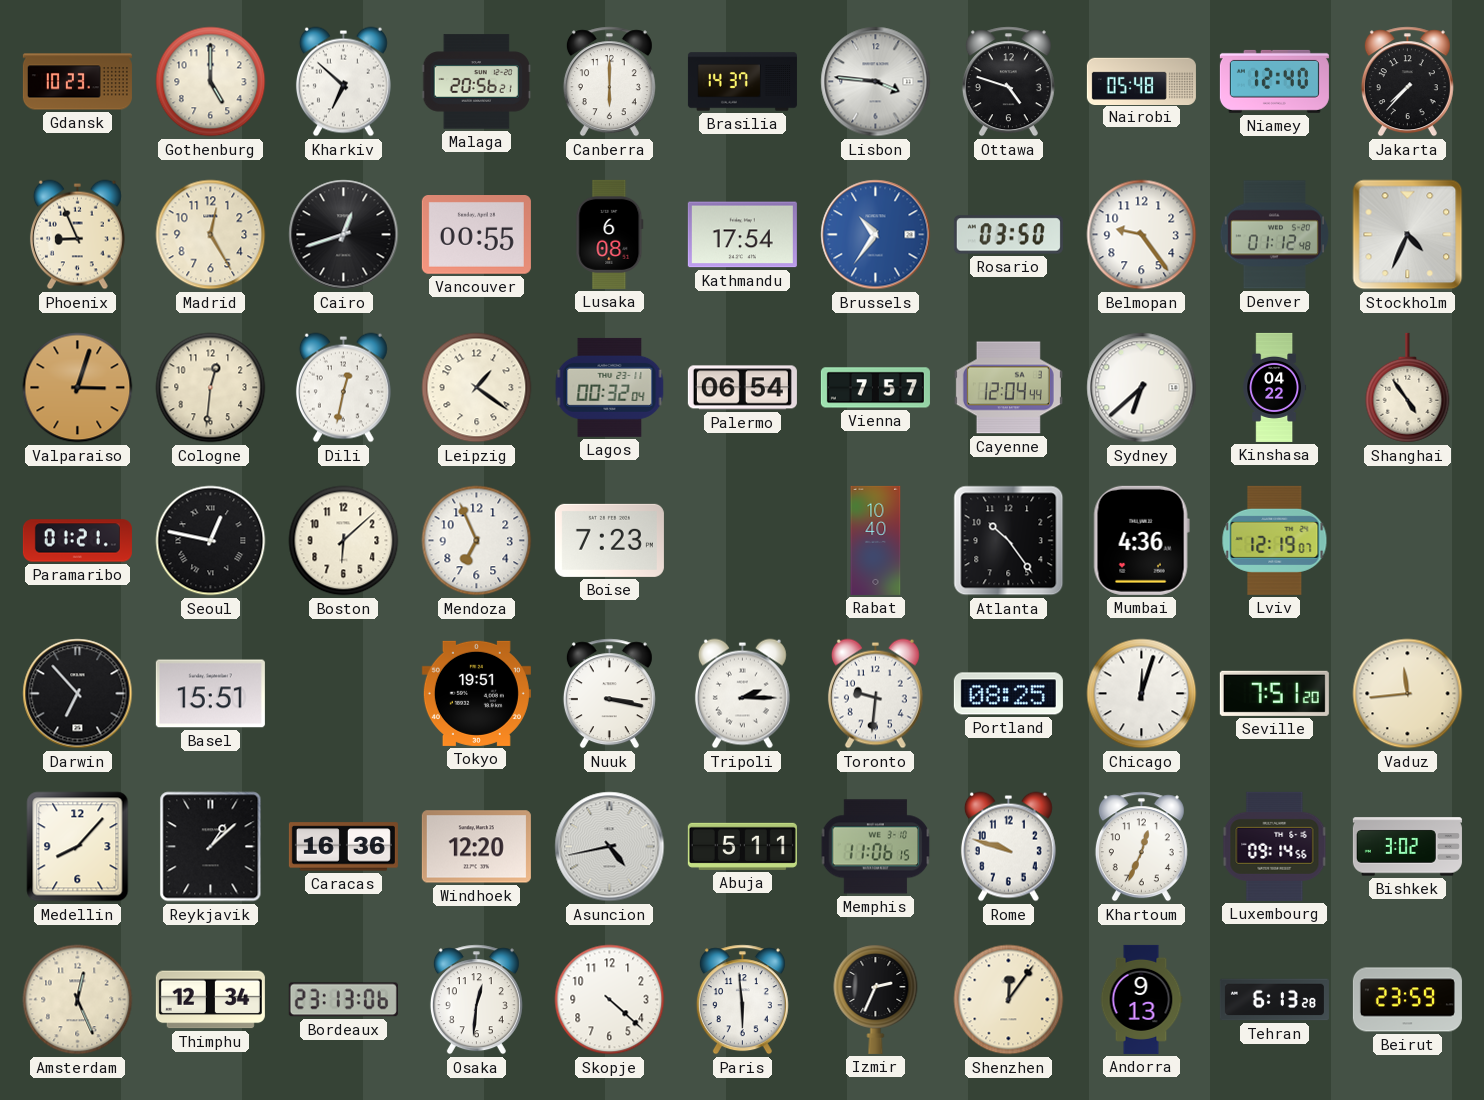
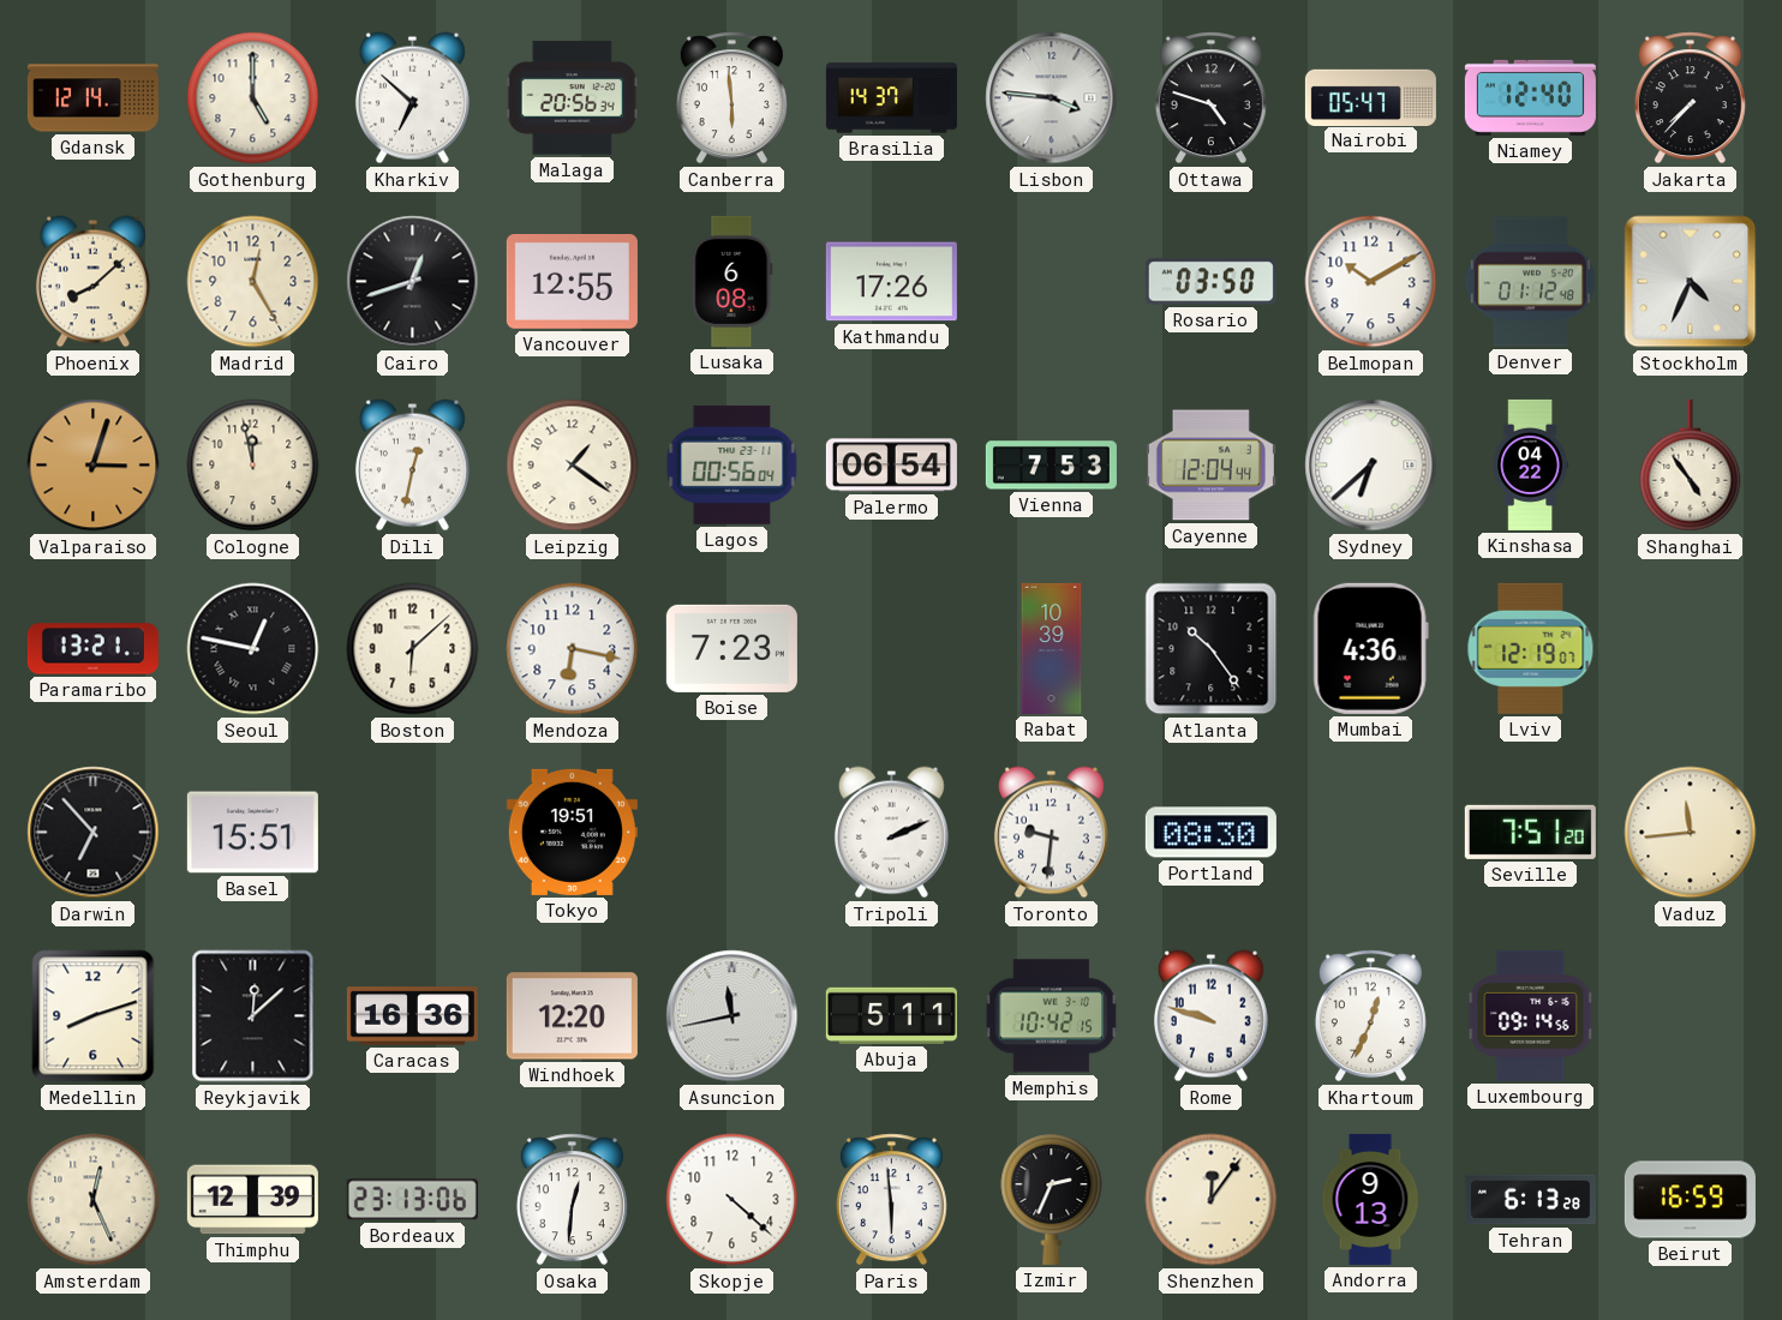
Gdansk: 10:23 -> 12:14 (92, 98)
Malaga: 20:56:21 -> 20:56:34 (572, 98)
Canberra: 6:00 -> 5:59 (731, 98)
Nairobi: 05:48 -> 05:47 (1370, 97)
Phoenix: 8:56 -> 8:08 (92, 282)
Vancouver: 00:55 -> 12:55 (572, 282)
Kathmandu: 17:54 -> 17:26 (891, 282)
Brussels: 10:36 -> none (876, 235)
Belmopan: 9:24 -> 10:10 (1371, 282)
Cologne: 12:31 -> 11:58 (253, 466)
Lagos: 00:32 -> 00:56 (732, 464)
Vienna: 7:57 -> 7:53 (1051, 466)
Paramaribo: 01:21 -> 13:21 (92, 649)
Mendoza: 6:56 -> 6:17 (573, 649)
Rabat: 10:40 -> 10:39 (1052, 648)
Nuuk: 3:17 -> none (609, 694)
Tripoli: 2:15 -> 2:11 (891, 833)
Portland: 08:25 -> 08:30 (1210, 833)
Chicago: 12:03 -> none (1142, 694)
Medellin: 8:07 -> 8:12 (94, 1016)
Reykjavik: 1:08 -> 12:08 (253, 1016)
Asuncion: 4:43 -> 11:43 (732, 1016)
Memphis: 11:06 -> 10:42 (1052, 1016)
Bishkek: 3:02 -> none (1407, 847)
Thimphu: 12:34 -> 12:39 (252, 1200)
Beirut: 23:59 -> 16:59 (1690, 1200)
